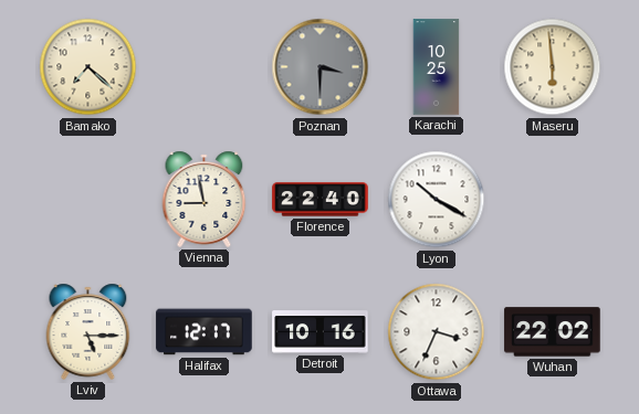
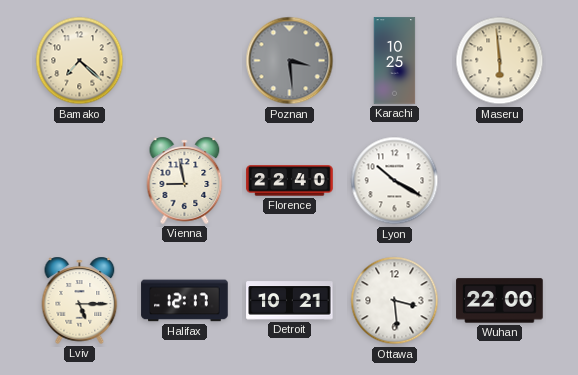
Poznan: 3:30 -> 3:29 (290, 61)
Detroit: 10:16 -> 10:21 (290, 301)
Ottawa: 3:34 -> 3:29 (395, 301)
Wuhan: 22:02 -> 22:00 (500, 301)
